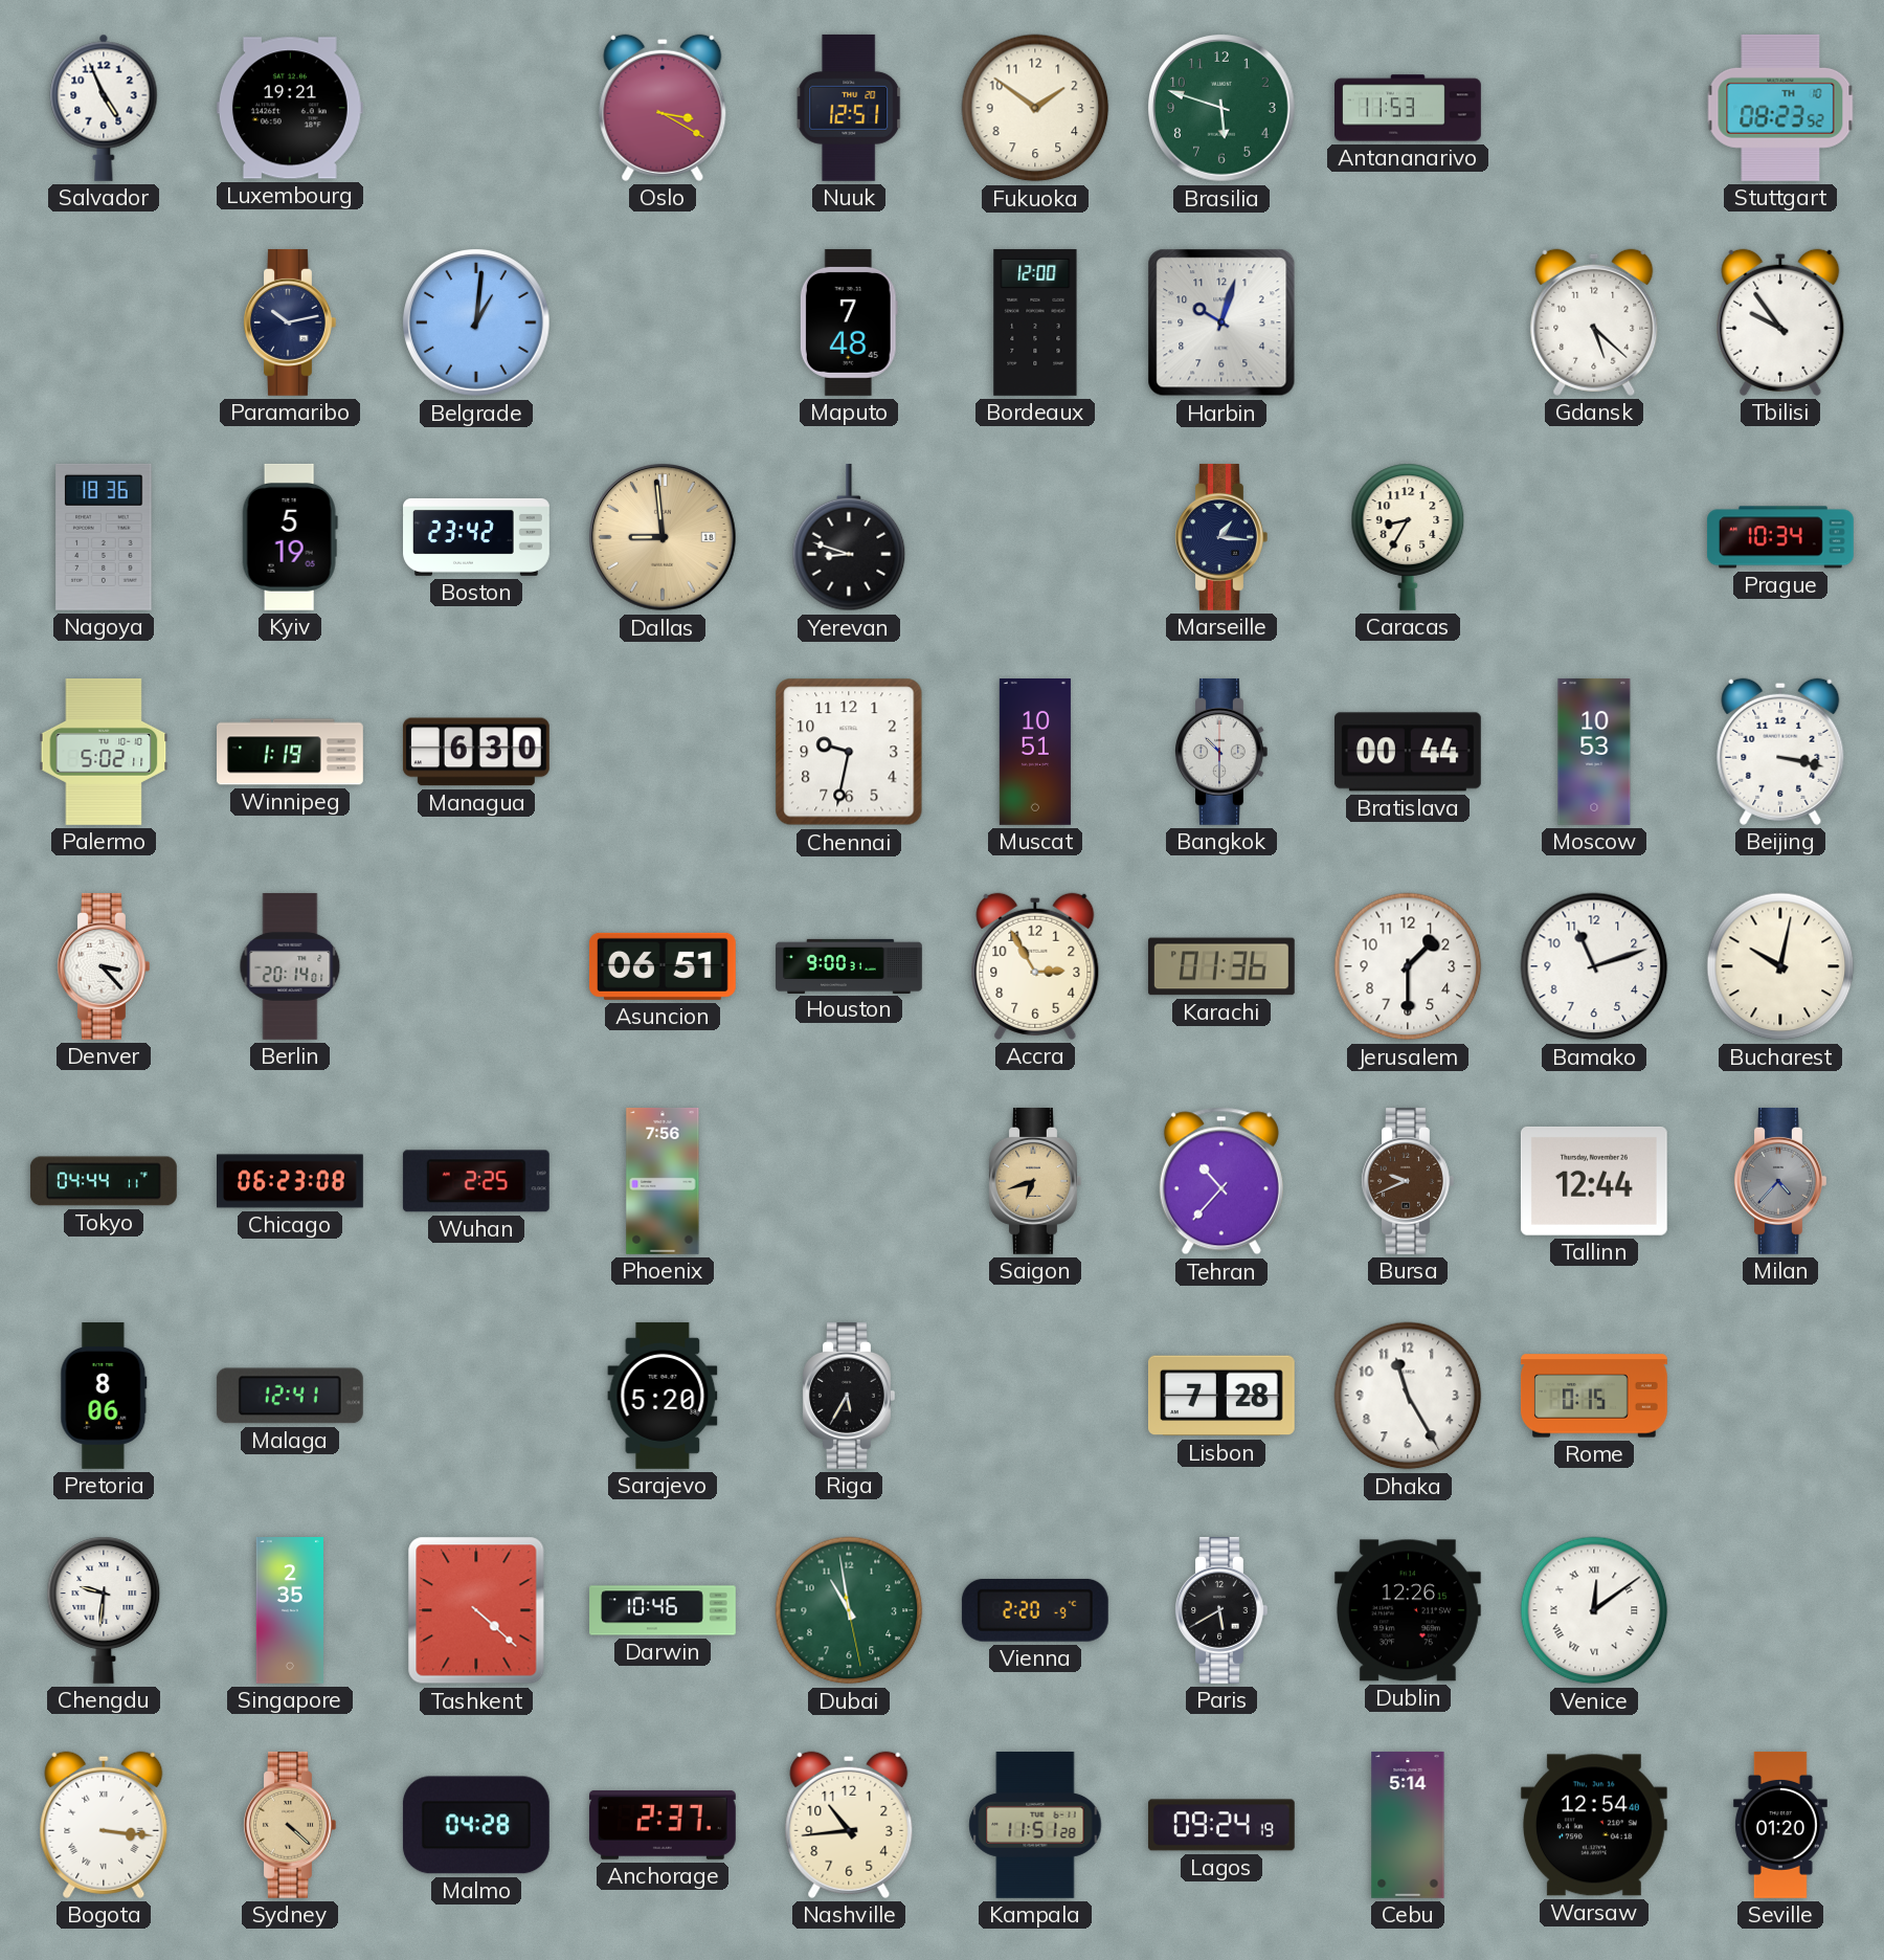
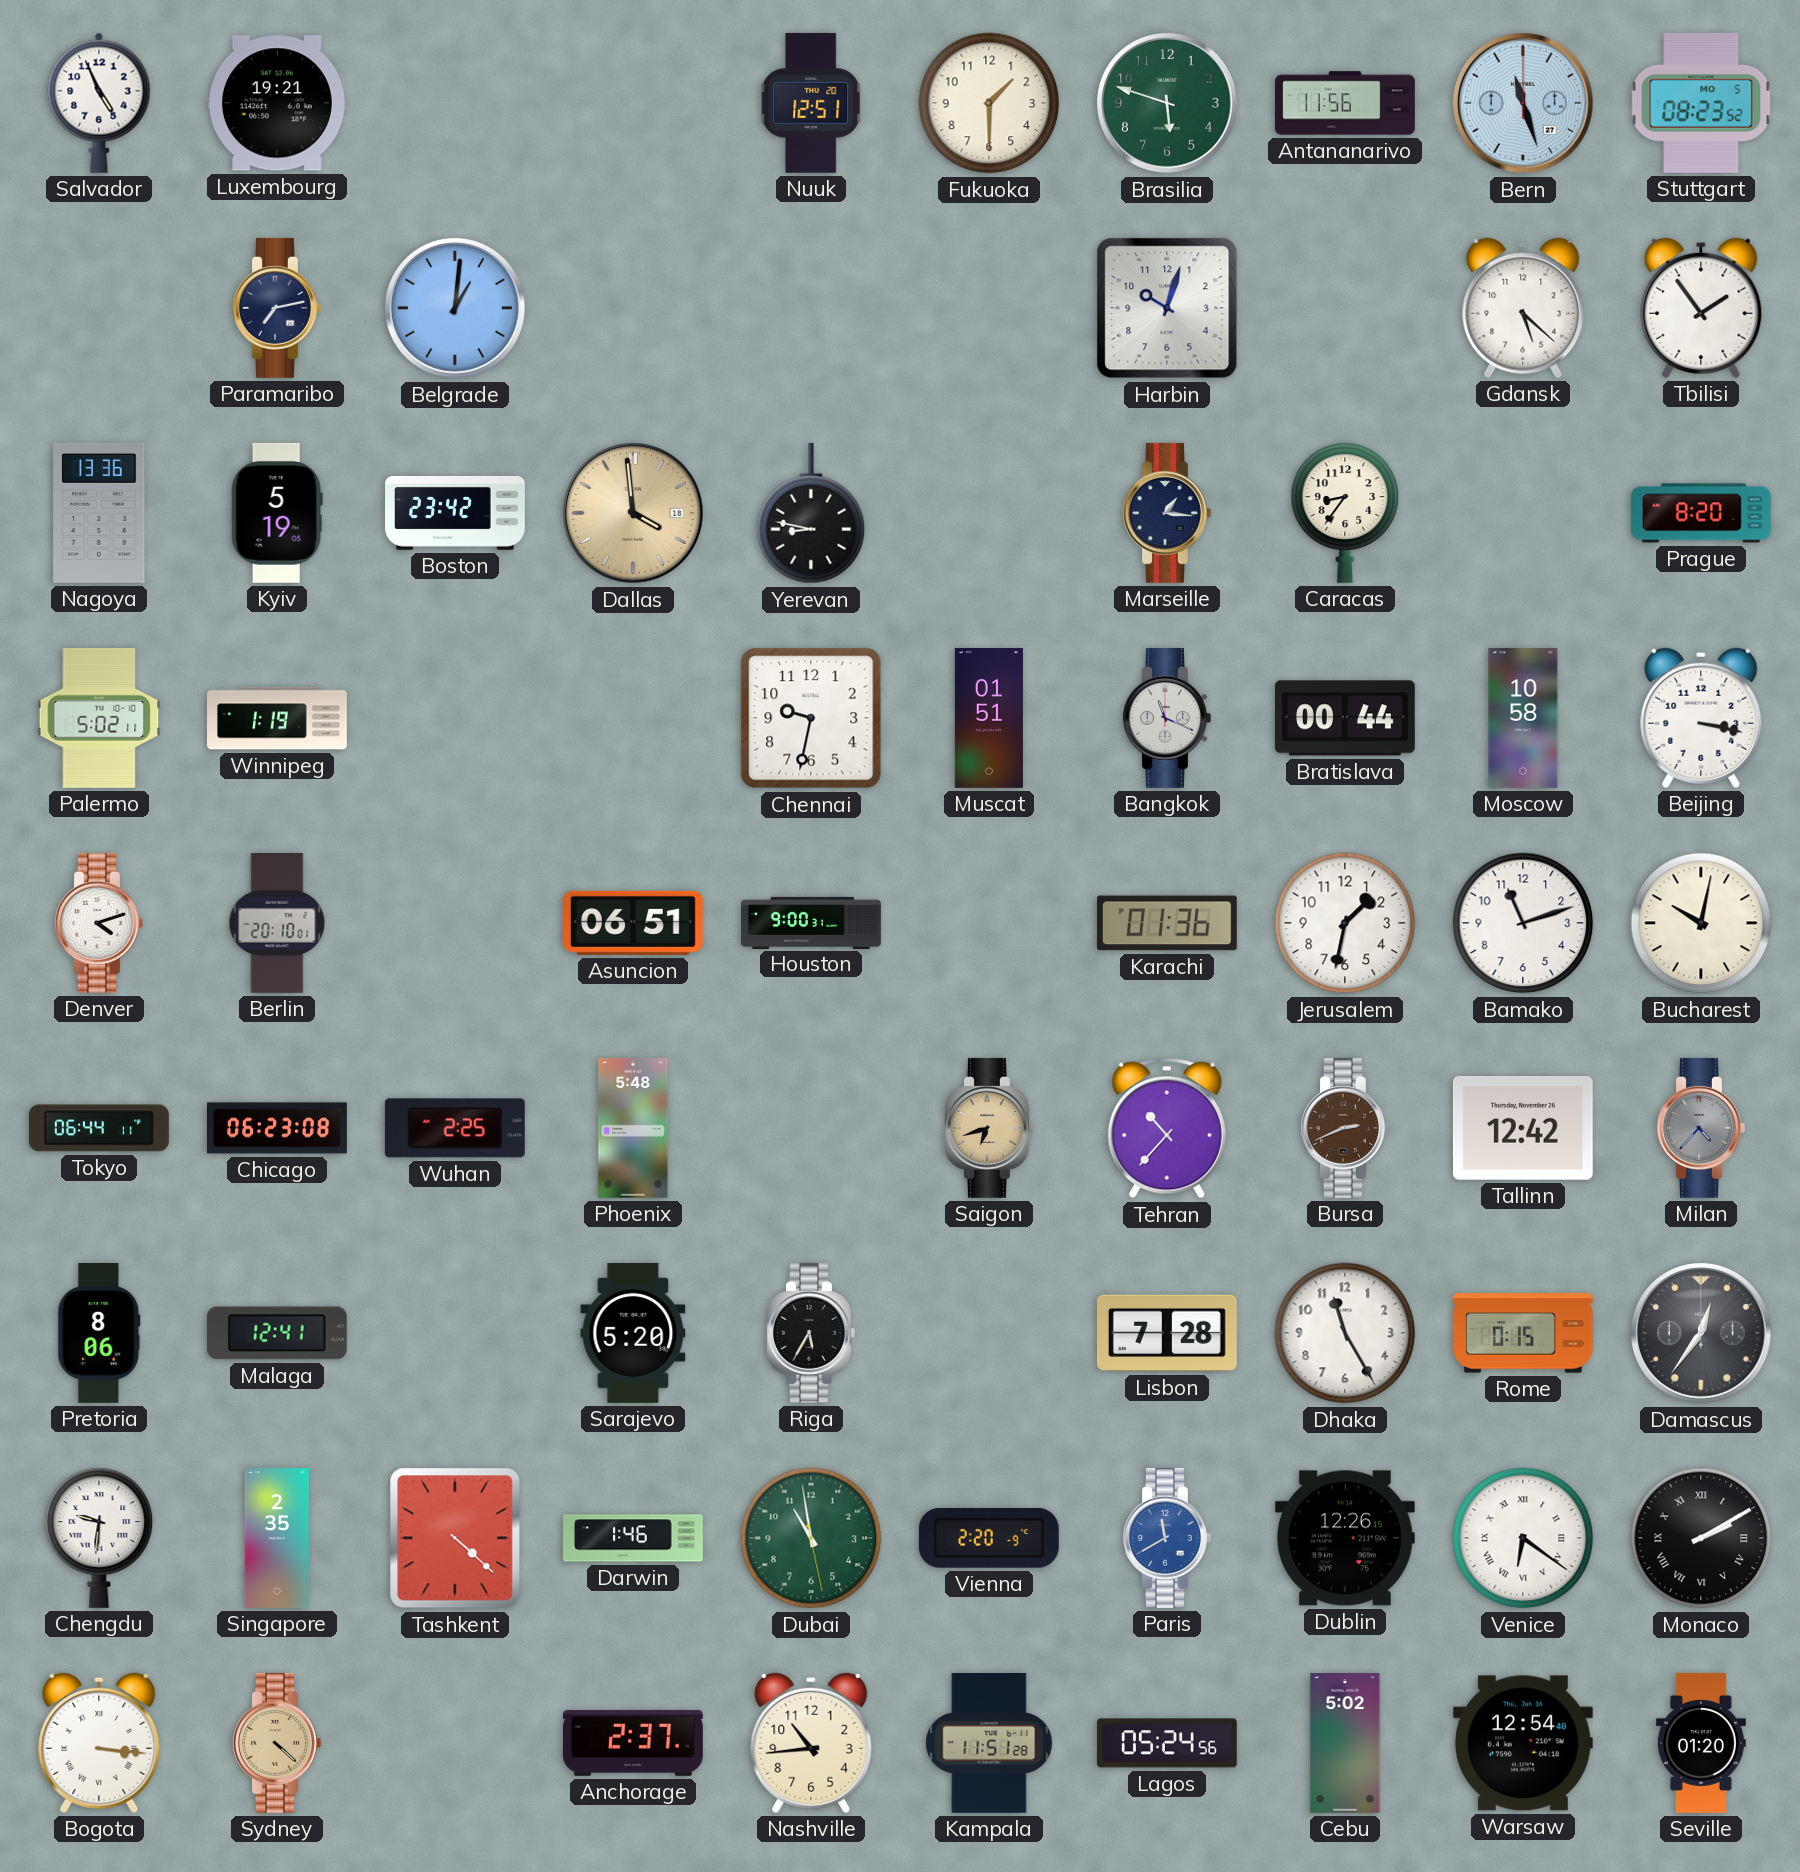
Oslo: 3:20 -> none (663, 108)
Fukuoka: 1:51 -> 1:30 (989, 103)
Antananarivo: 11:53 -> 11:56 (1346, 103)
Bern: none -> 11:27 (1523, 103)
Stuttgart date: TH 10 -> MO 5 (1701, 103)
Paramaribo: 10:13 -> 7:13 (277, 308)
Maputo: 7:48 -> none (849, 322)
Bordeaux: 12:00 -> none (1035, 322)
Tbilisi: 9:54 -> 1:54 (1701, 308)
Nagoya: 18:36 -> 13:36 (99, 513)
Dallas: 8:59 -> 3:59 (633, 513)
Yerevan: 8:48 -> 8:47 (811, 513)
Caracas: 8:35 -> 8:36 (1345, 513)
Prague: 10:34 -> 8:20 (1701, 513)
Managua: 6:30 -> none (476, 752)
Muscat: 10:51 -> 01:51 (989, 719)
Bangkok: 10:30 -> 11:19 (1167, 718)
Moscow: 10:53 -> 10:58 (1523, 718)
Denver: 3:23 -> 4:12 (99, 923)
Berlin: 20:14 -> 20:10 (277, 923)
Accra: 2:55 -> none (1035, 966)
Jerusalem: 1:30 -> 1:32 (1345, 923)
Tokyo: 04:44 -> 06:44 (99, 1128)
Phoenix: 7:56 -> 5:48 (633, 1128)
Bursa: 9:41 -> 2:41 (1345, 1128)
Tallinn: 12:44 -> 12:42 (1523, 1128)
Damascus: none -> 12:36 (1701, 1333)
Darwin: 10:46 -> 1:46 (634, 1538)
Paris: 5:40 -> 11:40 (1167, 1538)
Paris dial: black -> blue (1167, 1538)
Venice: 12:09 -> 6:21 (1523, 1538)
Monaco: none -> 2:10 (1701, 1538)
Malmo: 04:28 -> none (476, 1825)
Lagos: 09:24 -> 05:24 (1167, 1743)
Cebu: 5:14 -> 5:02 (1345, 1743)
